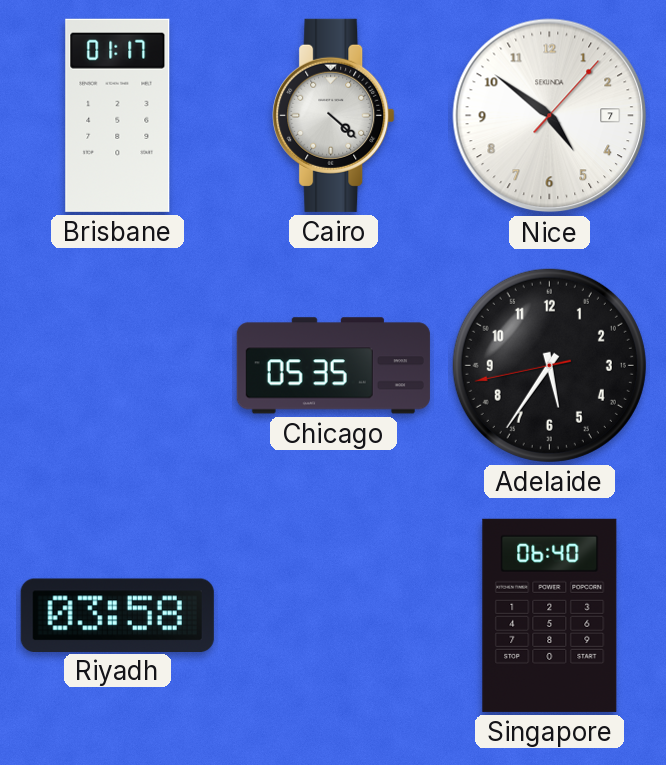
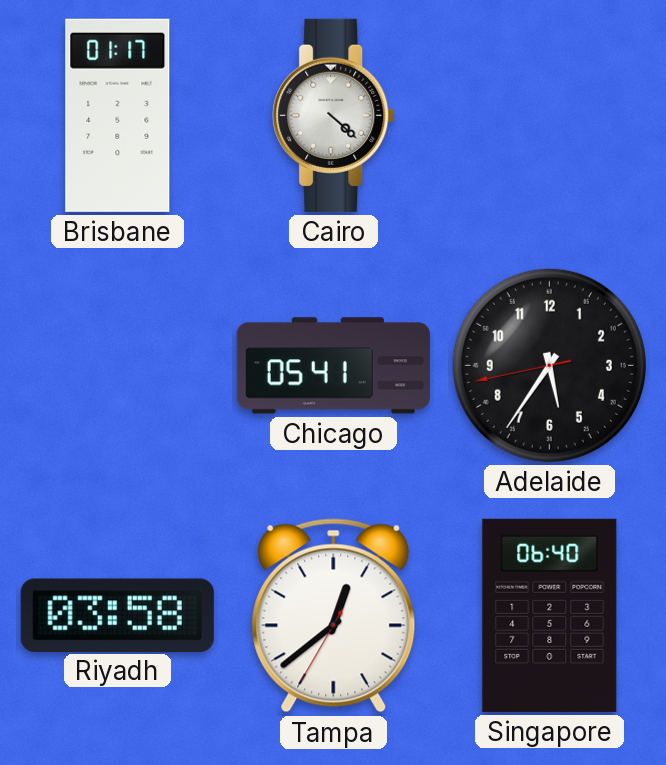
Nice: 4:51 -> none (550, 116)
Chicago: 05:35 -> 05:41 (333, 366)
Tampa: none -> 12:38 (334, 616)
